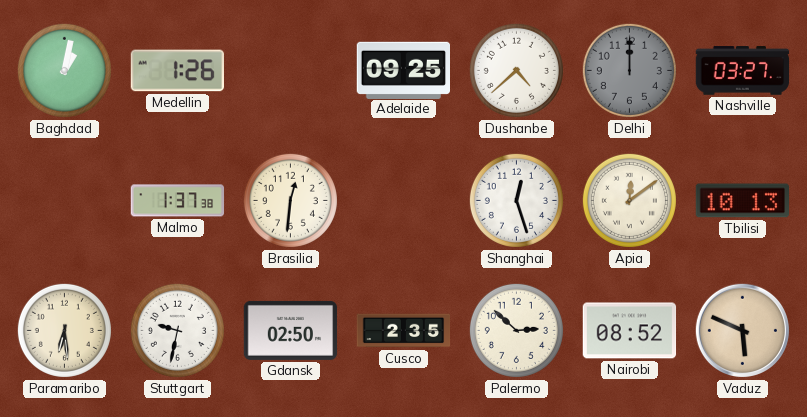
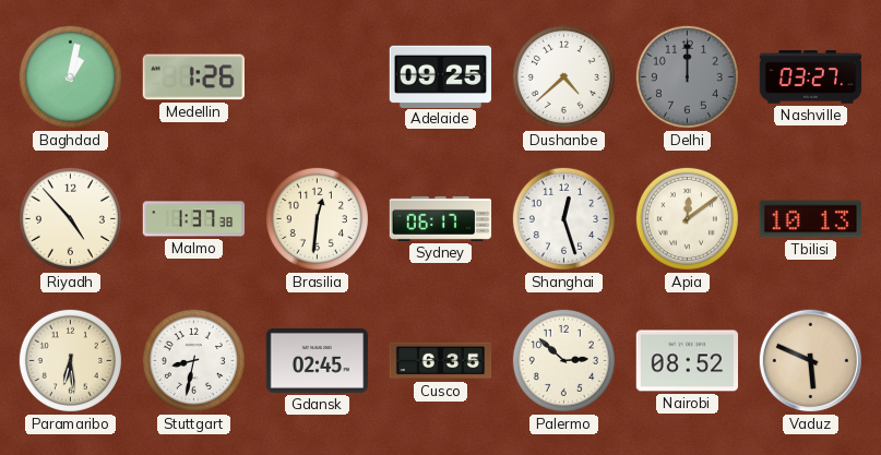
Riyadh: none -> 4:53 (70, 218)
Sydney: none -> 06:17 (441, 218)
Stuttgart: 9:32 -> 8:32 (193, 360)
Gdansk: 02:50 -> 02:45 (318, 360)
Cusco: 2:35 -> 6:35 (441, 361)
